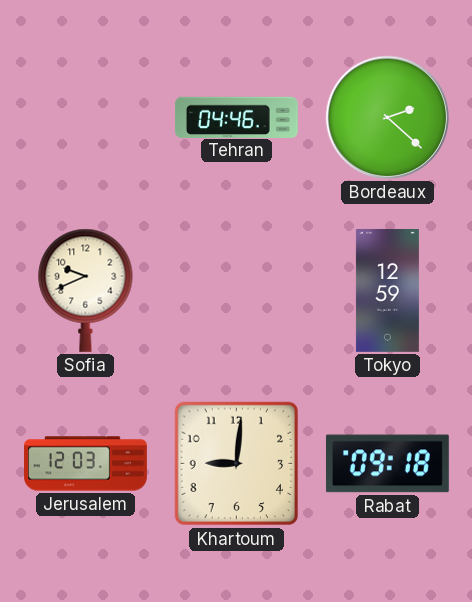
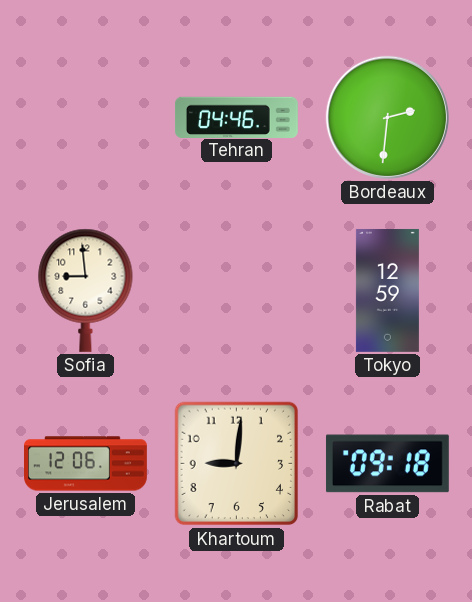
Bordeaux: 2:22 -> 2:31 (387, 117)
Sofia: 9:41 -> 8:59 (86, 290)
Jerusalem: 12:03 -> 12:06 (86, 464)
